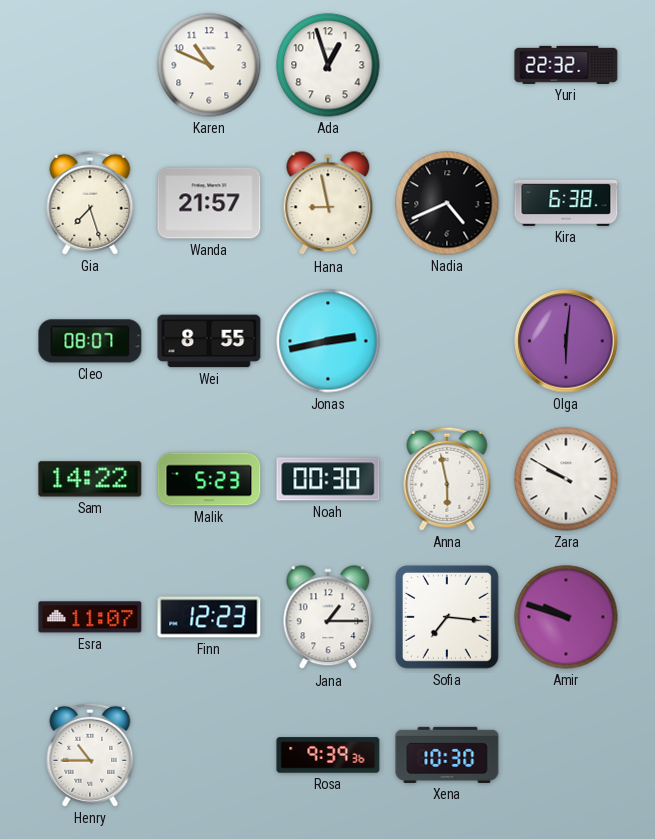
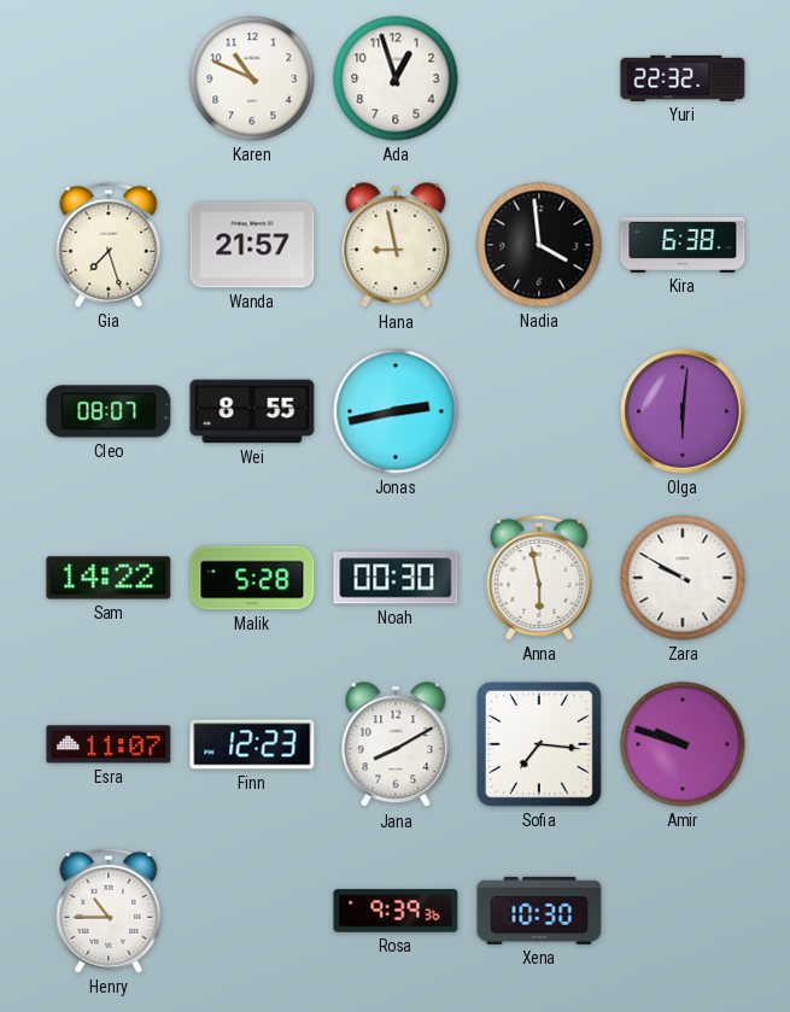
Nadia: 4:41 -> 3:59 (539, 245)
Malik: 5:23 -> 5:28 (252, 578)
Jana: 1:15 -> 8:10 (396, 745)
